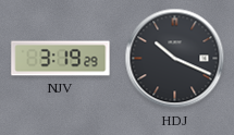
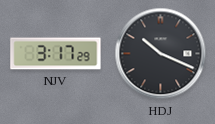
NJV: 3:19 -> 3:17 (56, 54)
